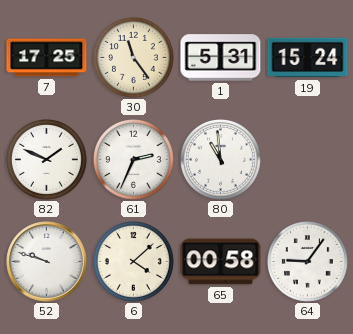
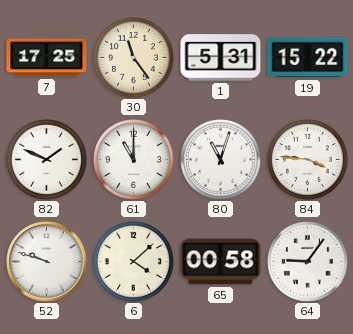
19: 15:24 -> 15:22 (308, 58)
61: 2:34 -> 11:00 (134, 160)
80: 10:59 -> 11:03 (221, 160)
84: none -> 3:46 (308, 160)
